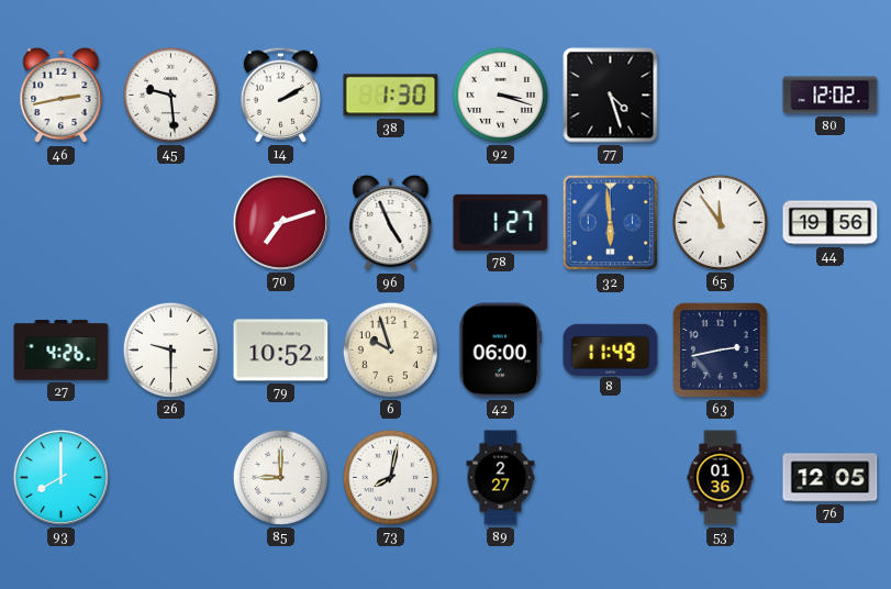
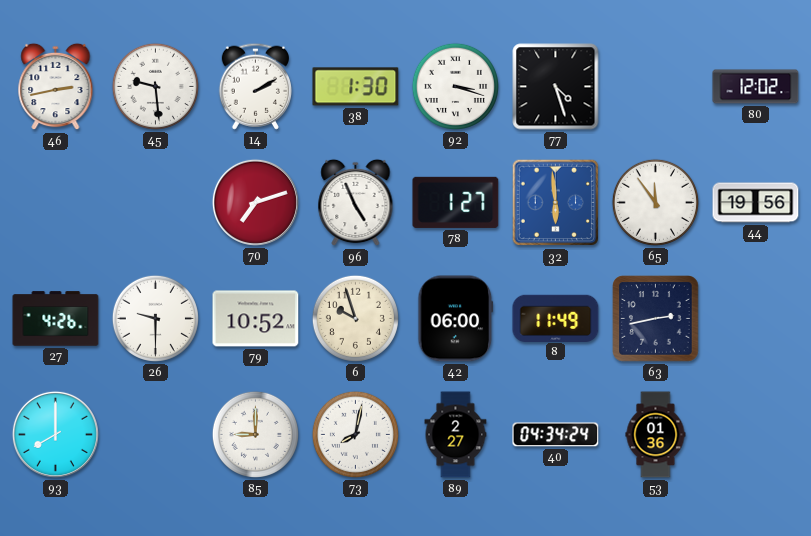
40: none -> 04:34 (556, 435)
76: 12:05 -> none (831, 478)
